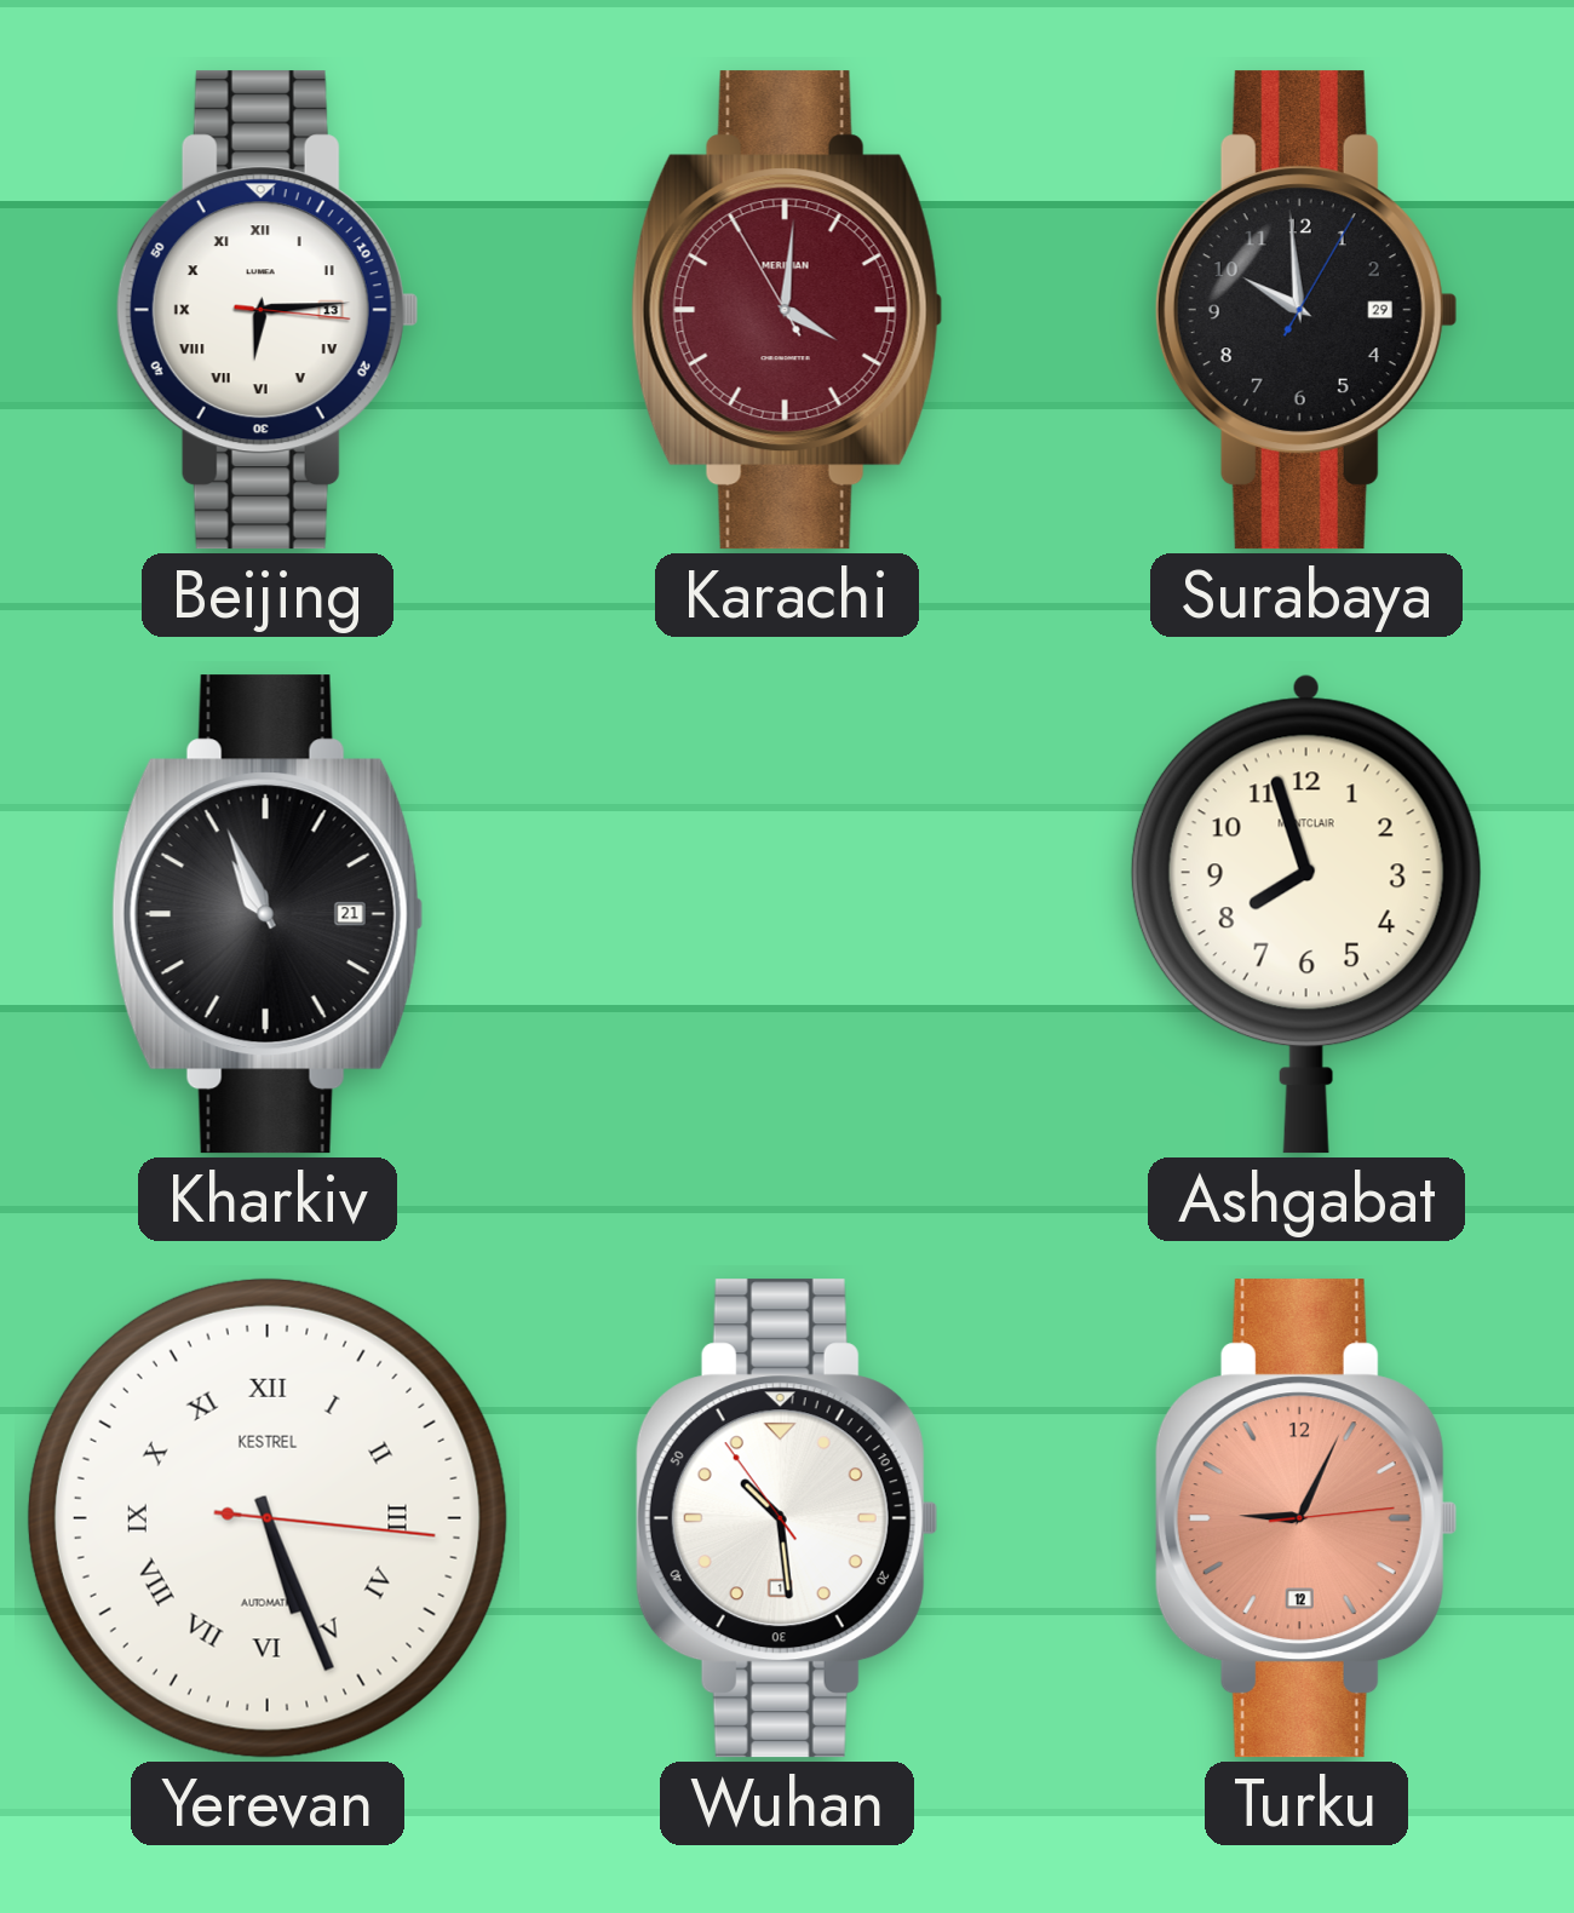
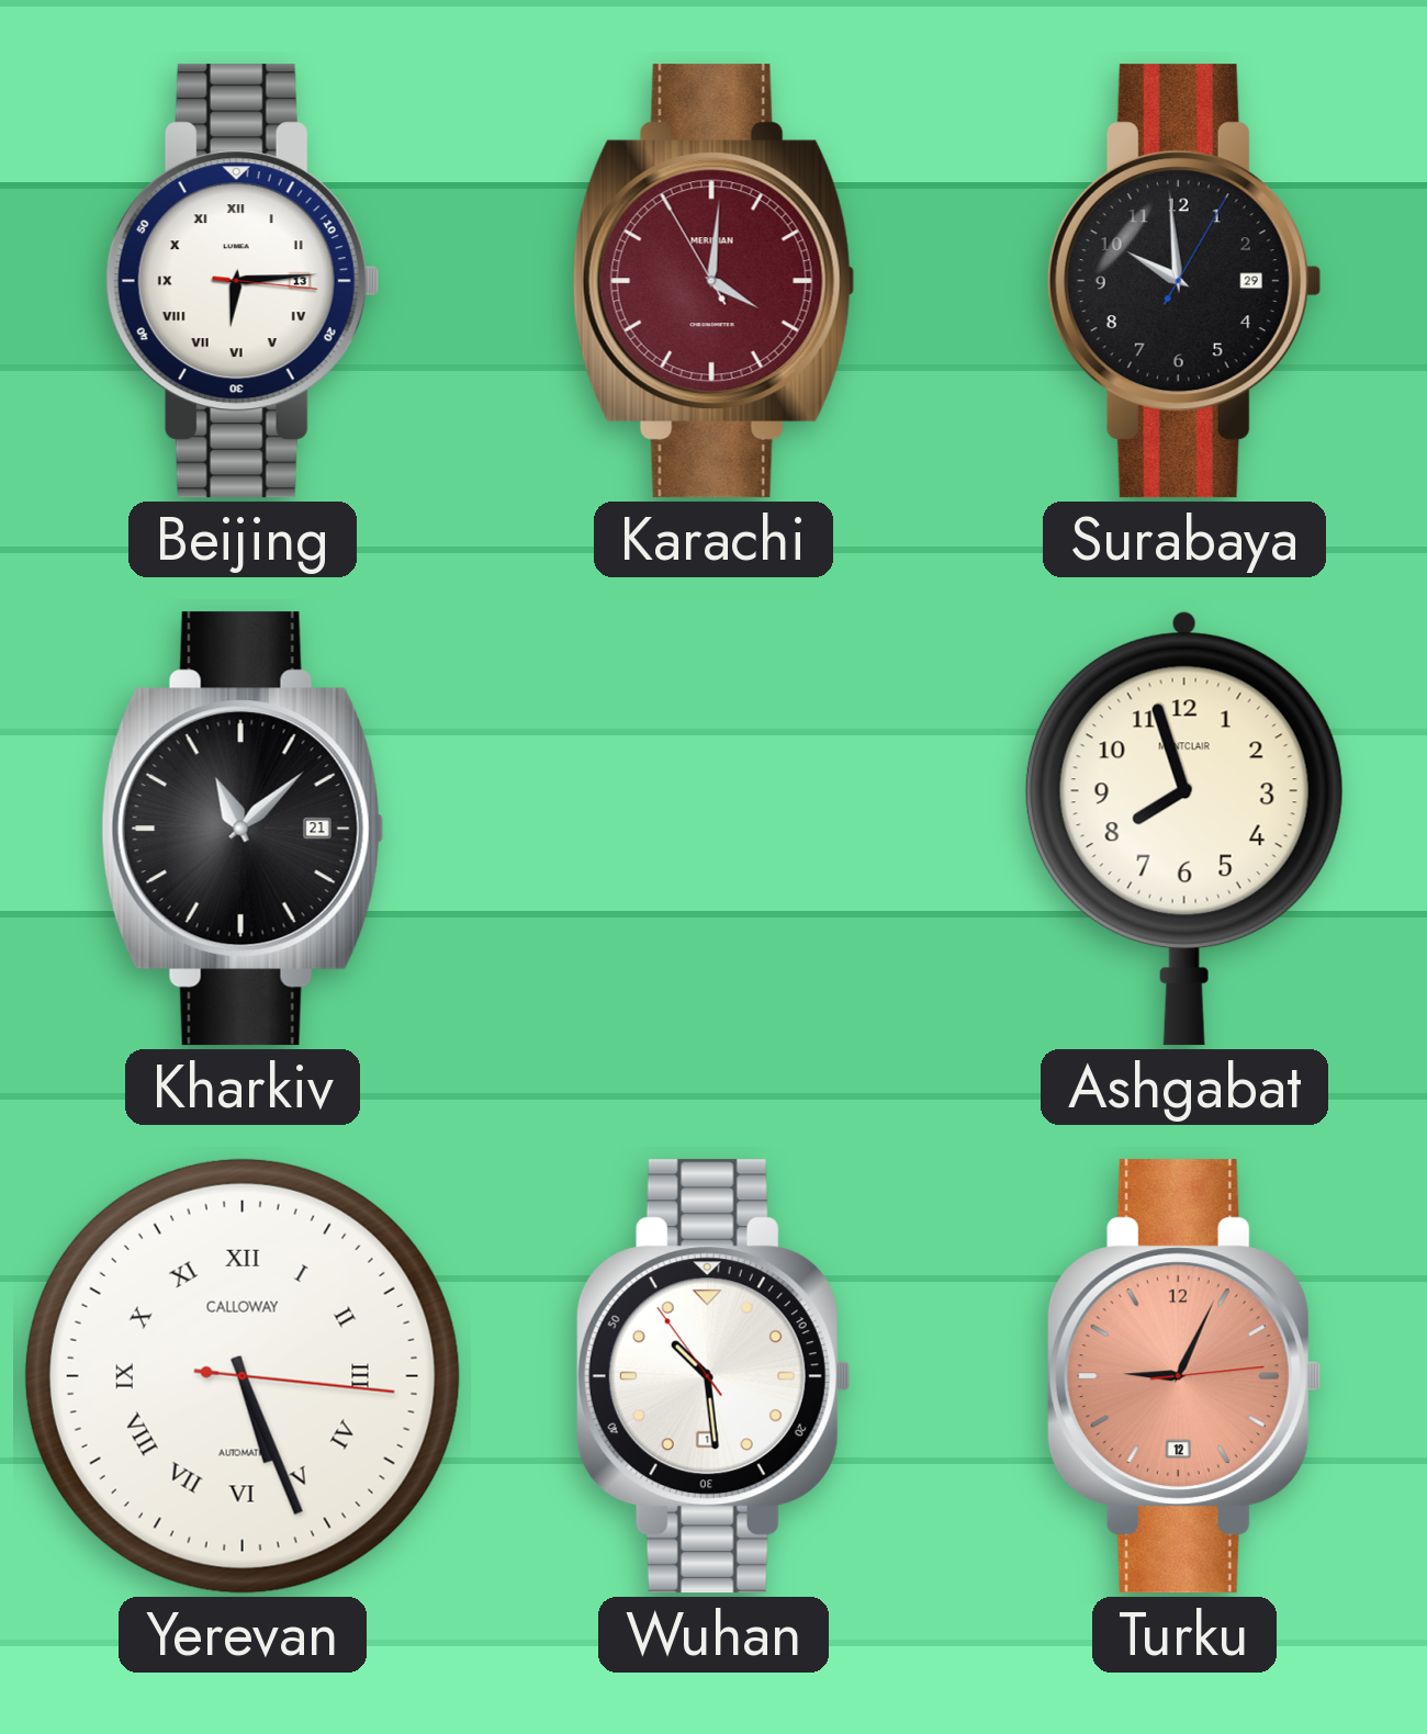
Kharkiv: 10:56 -> 11:08 (243, 829)
Yerevan brand: KESTREL -> CALLOWAY (243, 1376)
